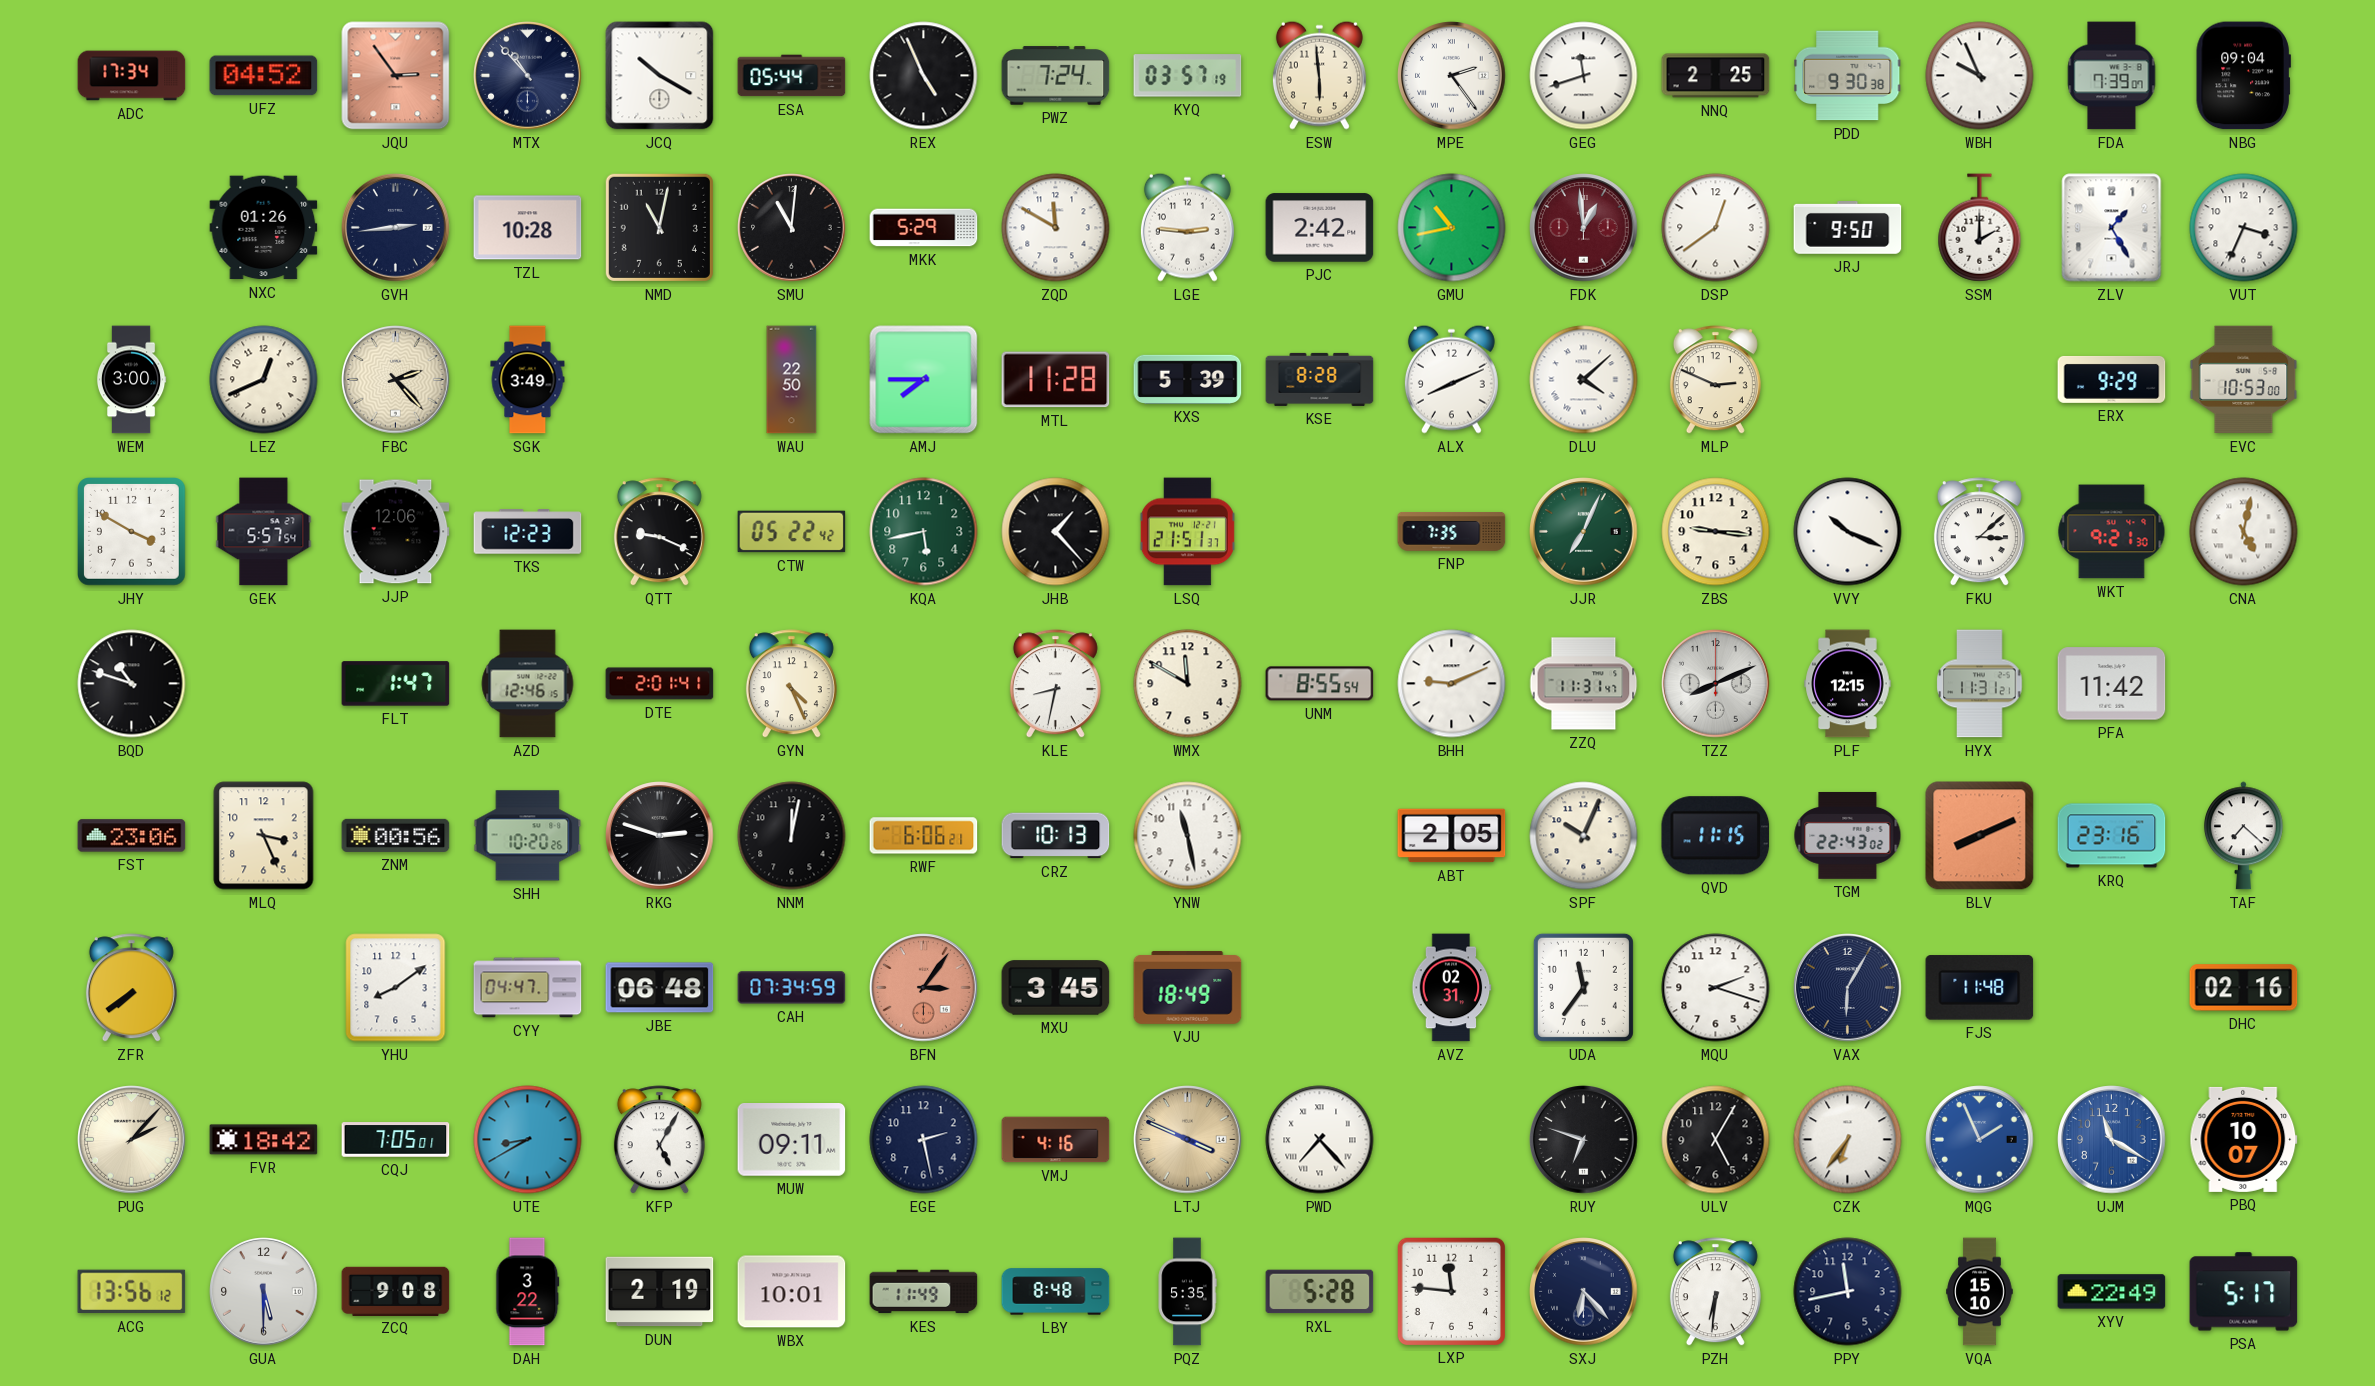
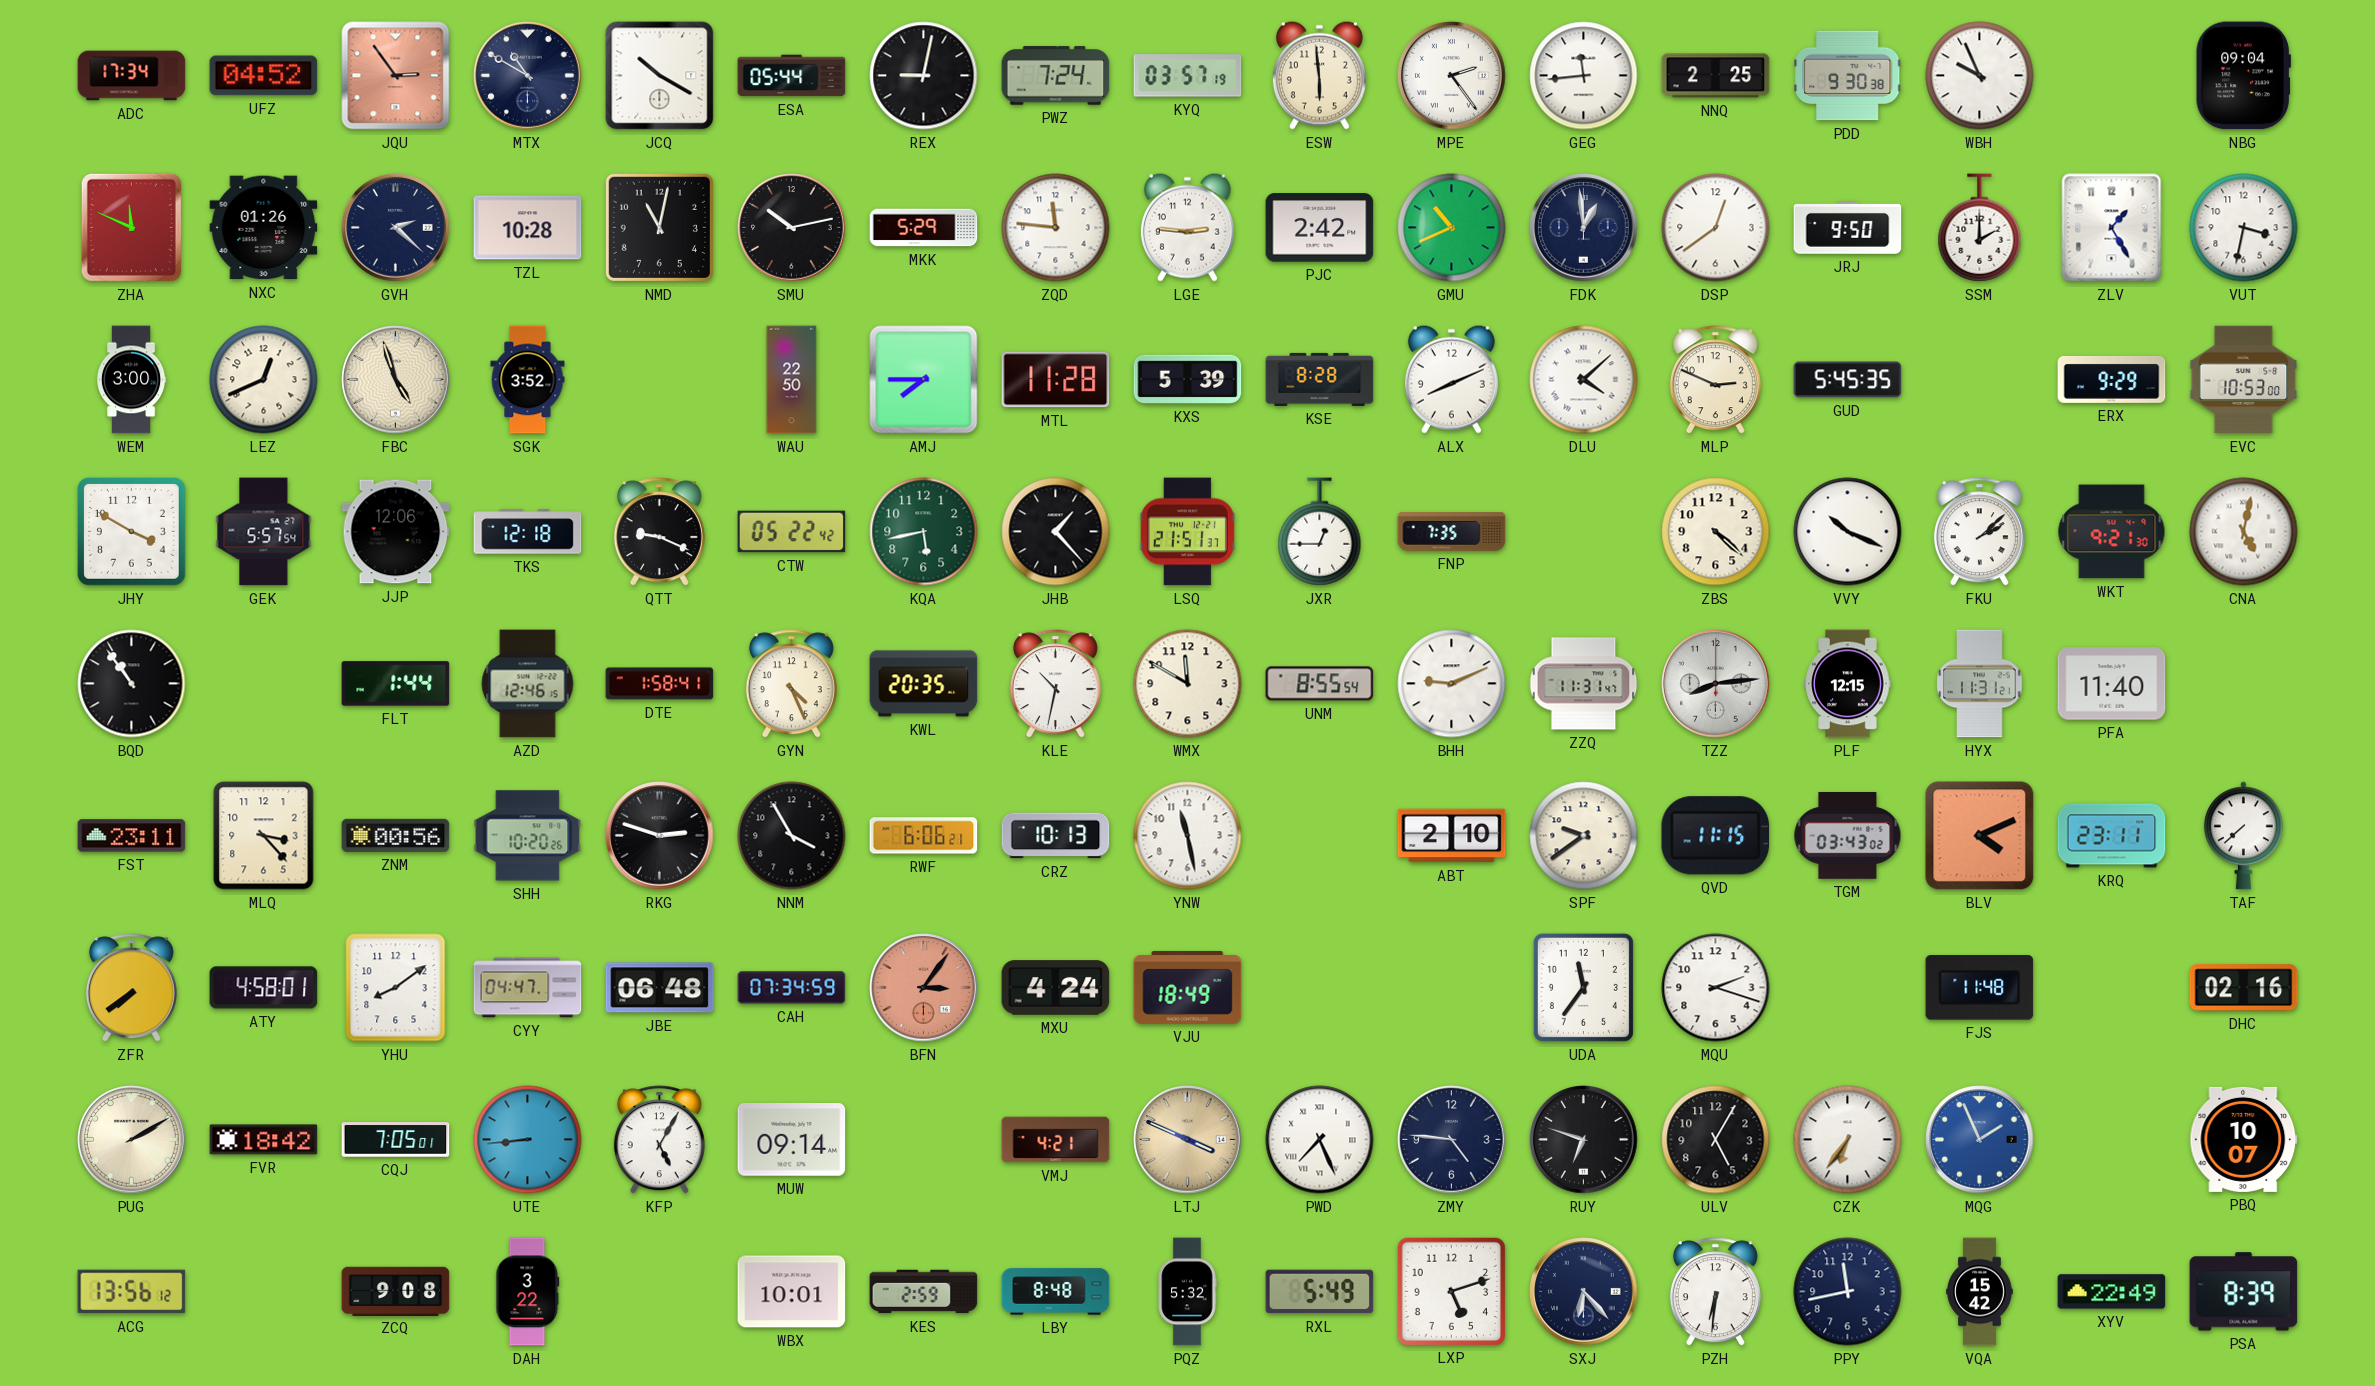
MTX: 10:53 -> 10:50 (528, 76)
REX: 4:56 -> 9:02 (924, 76)
GEG: 11:42 -> 11:44 (1584, 76)
FDA: 7:39 -> none (2112, 76)
ZHA: none -> 11:49 (131, 227)
GVH: 2:44 -> 2:22 (396, 228)
SMU: 11:01 -> 10:13 (792, 228)
ZQD: 11:50 -> 11:46 (1056, 228)
GMU: 10:43 -> 10:41 (1452, 228)
FDK dial: burgundy -> navy (1584, 228)
VUT: 3:34 -> 3:32 (2244, 228)
FBC: 2:23 -> 4:57 (396, 380)
SGK: 3:49 -> 3:52 (528, 380)
GUD: none -> 5:45 (1848, 380)
TKS: 12:23 -> 12:18 (528, 532)
JXR: none -> 12:45 (1320, 532)
JJR: 7:04 -> none (1584, 532)
ZBS: 9:16 -> 4:22 (1716, 532)
FKU: 3:08 -> 2:08 (1979, 532)
BQD: 10:48 -> 10:54 (132, 684)
FLT: 1:47 -> 1:44 (396, 684)
DTE: 2:01 -> 1:58 (660, 684)
KWL: none -> 20:35 (924, 684)
KLE: 8:32 -> 10:32 (1055, 684)
TZZ: 8:11 -> 8:14 (1716, 684)
PFA: 11:42 -> 11:40 (2112, 684)
FST: 23:06 -> 23:11 (132, 836)
MLQ: 3:26 -> 3:23 (264, 836)
NNM: 12:02 -> 3:55 (792, 836)
ABT: 2:05 -> 2:10 (1452, 836)
SPF: 10:04 -> 9:39 (1584, 836)
TGM: 22:43 -> 03:43 (1848, 835)
BLV: 8:11 -> 4:11 (1980, 836)
KRQ: 23:16 -> 23:11 (2112, 836)
TAF: 7:22 -> 7:38 (2243, 836)
ATY: none -> 4:58 (264, 988)
MXU: 3:45 -> 4:24 (1056, 988)
AVZ: 02:31 -> none (1452, 988)
VAX: 6:05 -> none (1848, 988)
PUG: 2:07 -> 2:10 (132, 1140)
UTE: 8:40 -> 8:44 (528, 1140)
MUW: 09:11 -> 09:14 (792, 1140)
EGE: 2:28 -> none (924, 1140)
VMJ: 4:16 -> 4:21 (1056, 1140)
PWD: 7:23 -> 7:26 (1320, 1140)
ZMY: none -> 4:46 (1452, 1140)
UJM: 11:20 -> none (2112, 1140)
GUA: 5:30 -> none (264, 1292)
DUN: 2:19 -> none (660, 1292)
KES: 11:49 -> 2:59 (924, 1292)
PQZ: 5:35 -> 5:32 (1187, 1292)
RXL: 5:28 -> 5:49 (1320, 1292)
LXP: 11:46 -> 5:12 (1451, 1291)
VQA: 15:10 -> 15:42 (1980, 1292)
PSA: 5:17 -> 8:39 (2244, 1292)
